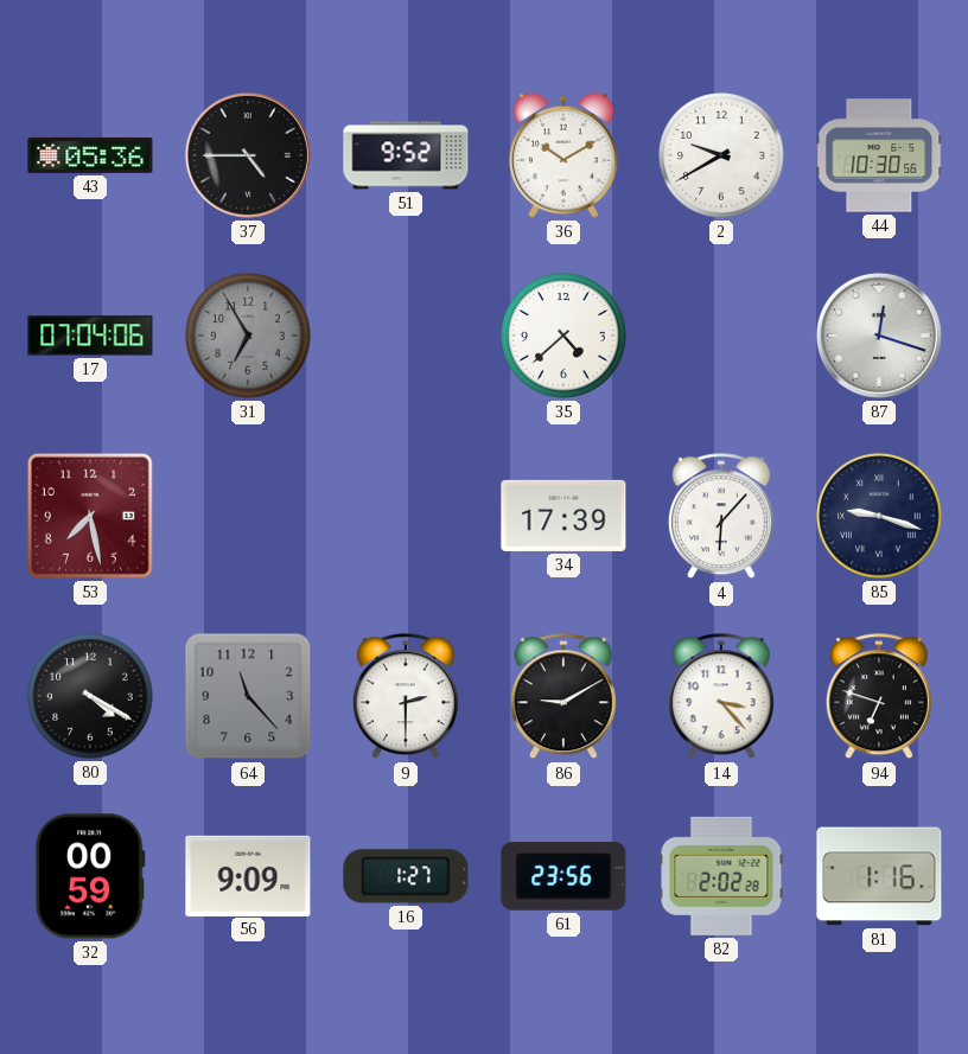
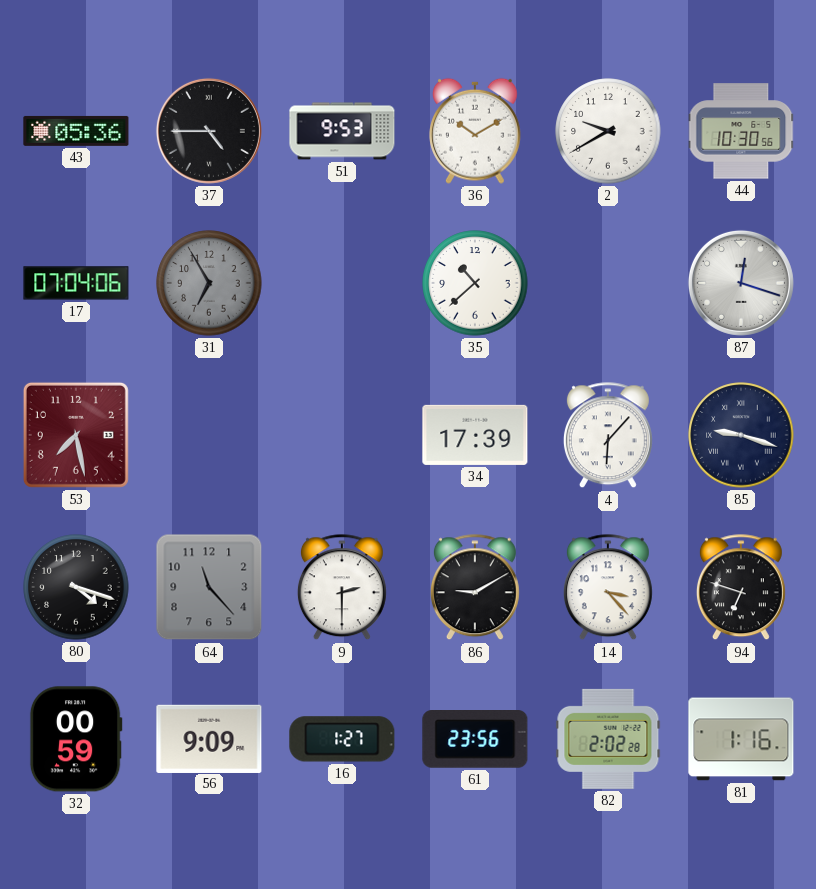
51: 9:52 -> 9:53 (342, 131)
35: 4:38 -> 10:38 (475, 283)
80: 4:20 -> 4:18 (76, 587)
